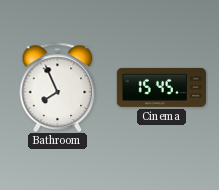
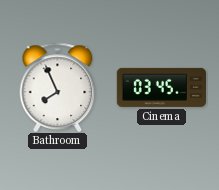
Cinema: 15:45 -> 03:45 (161, 87)
